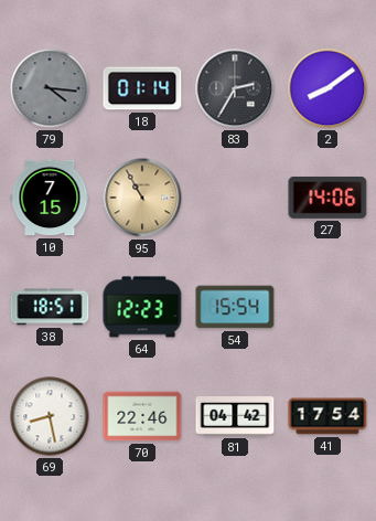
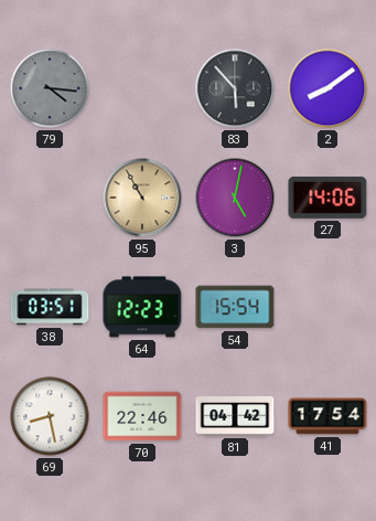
18: 01:14 -> none (142, 88)
83: 2:35 -> 5:53 (235, 88)
10: 7:15 -> none (50, 198)
3: none -> 5:02 (235, 198)
38: 18:51 -> 03:51 (50, 307)
